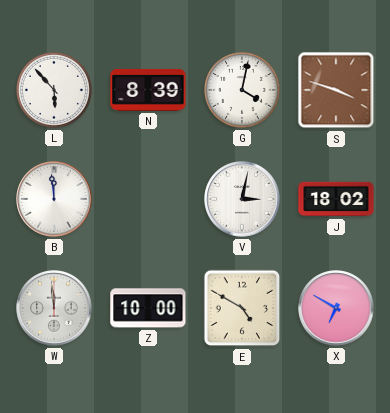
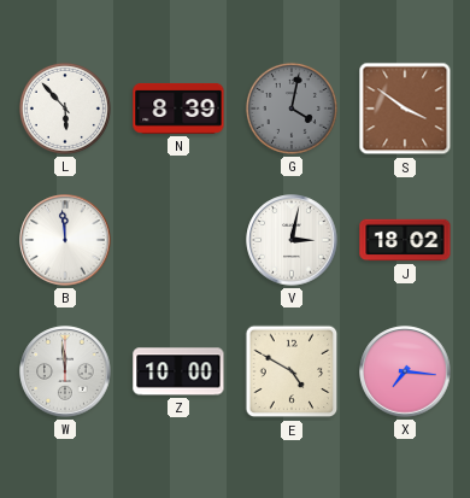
G dial: white -> grey (292, 109)
S: 3:48 -> 3:51 (405, 109)
X: 6:50 -> 7:16 (405, 371)
